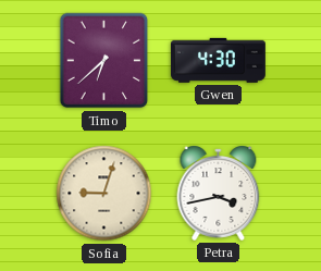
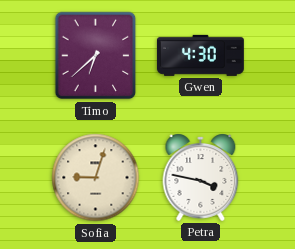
Petra: 3:43 -> 3:47 (201, 177)
